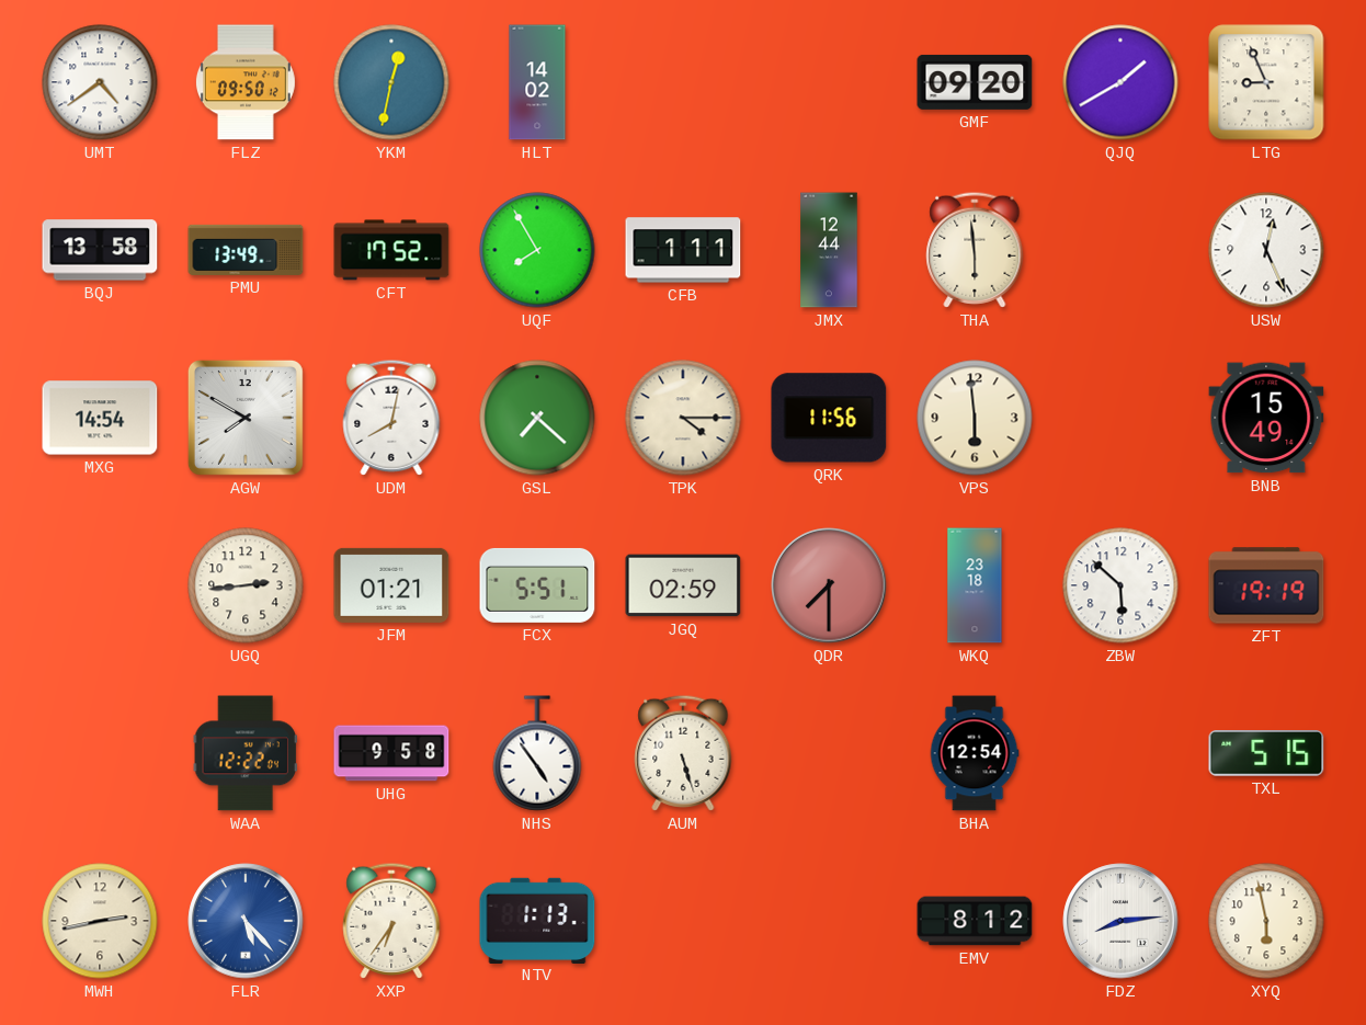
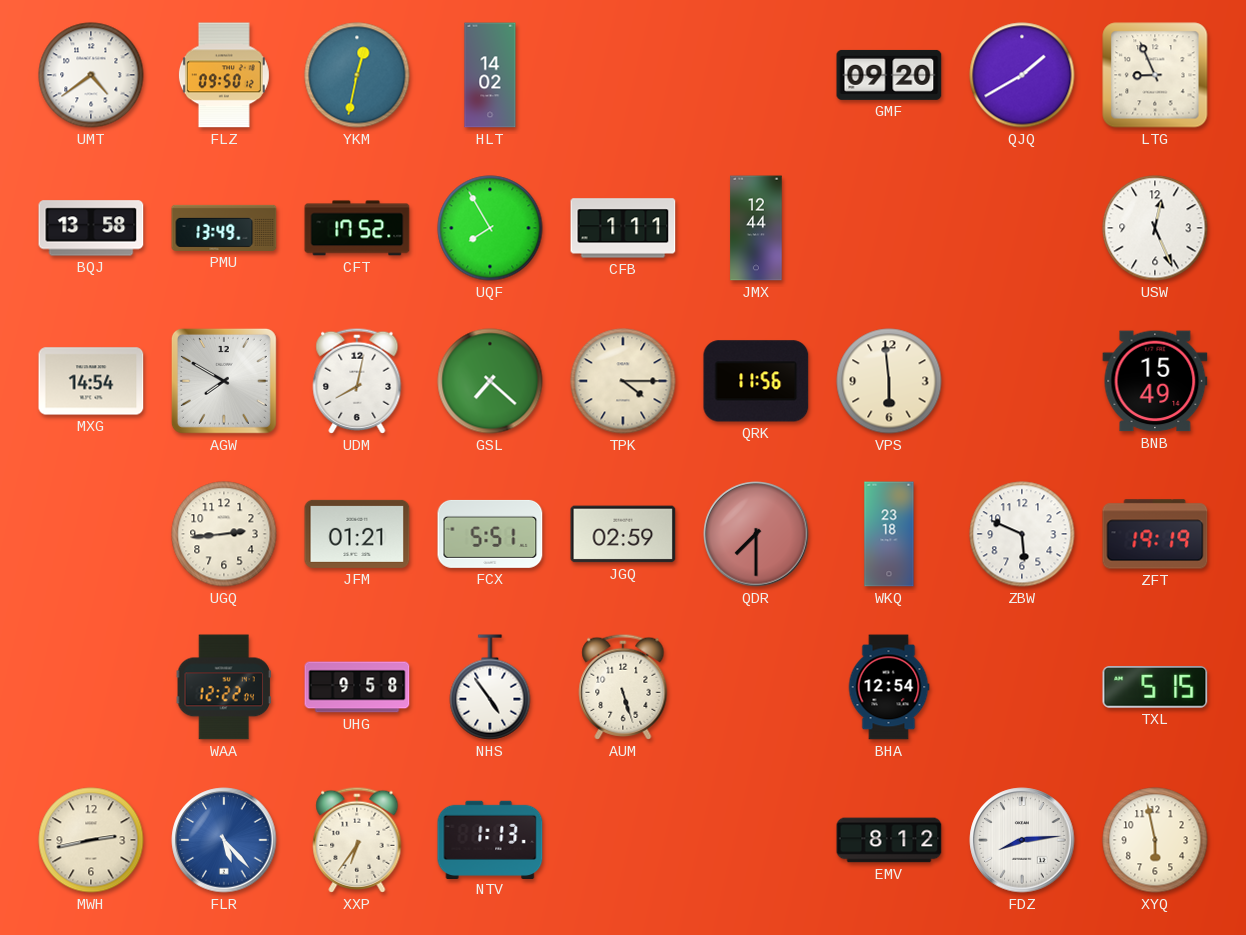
THA: 5:59 -> none (975, 250)
ZBW: 5:52 -> 5:49 (1022, 534)
